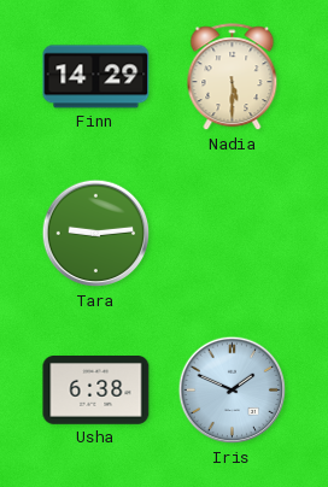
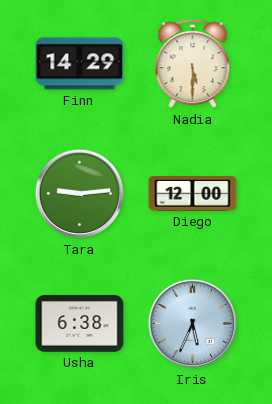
Diego: none -> 12:00 (193, 194)
Iris: 1:49 -> 5:34 (193, 324)
